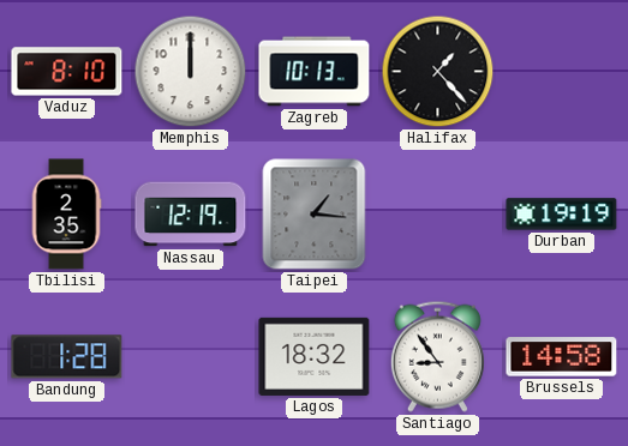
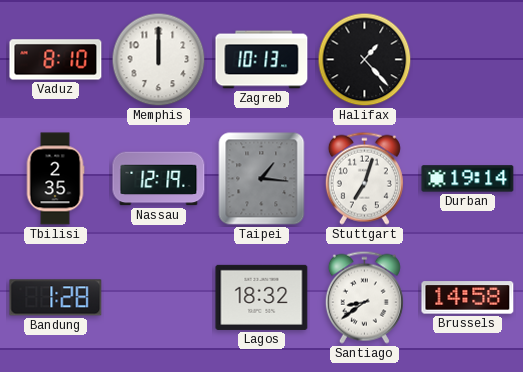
Stuttgart: none -> 7:03 (364, 178)
Durban: 19:19 -> 19:14 (468, 179)
Santiago: 8:54 -> 8:39 (364, 297)
